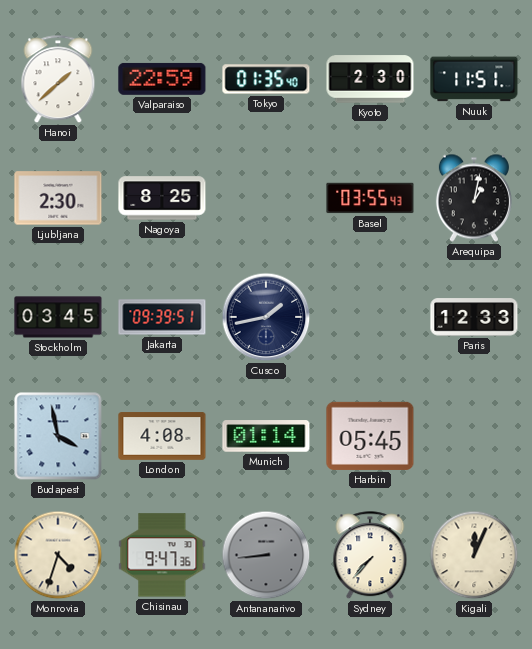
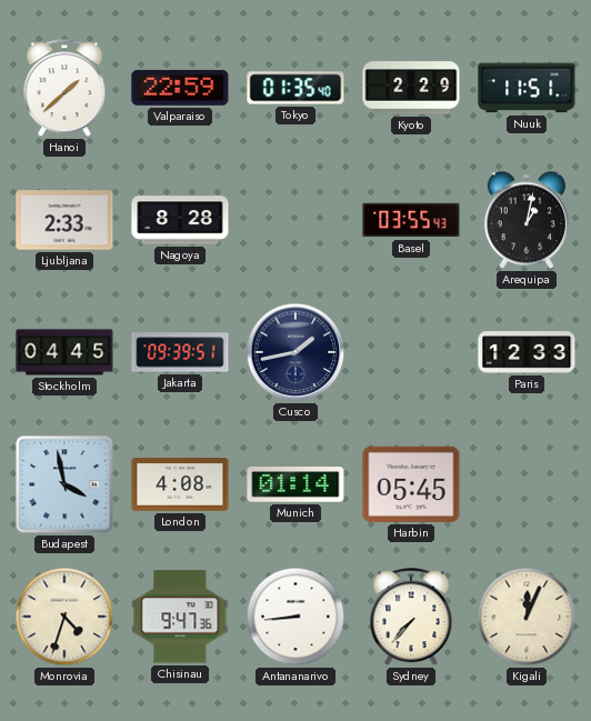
Kyoto: 2:30 -> 2:29 (411, 88)
Ljubljana: 2:30 -> 2:33 (64, 220)
Nagoya: 8:25 -> 8:28 (180, 220)
Stockholm: 03:45 -> 04:45 (64, 352)
Antananarivo dial: grey -> white (295, 617)
